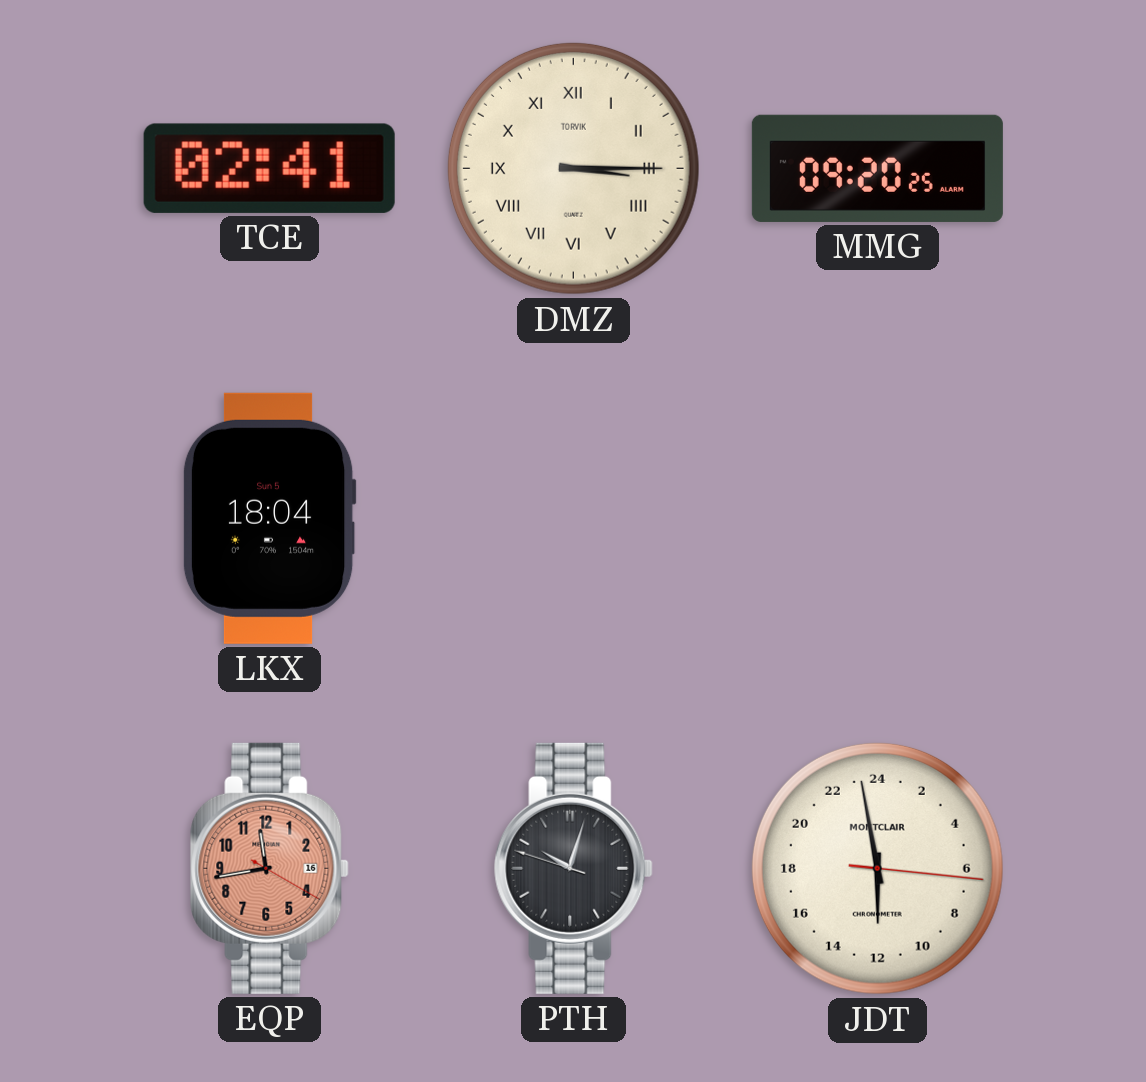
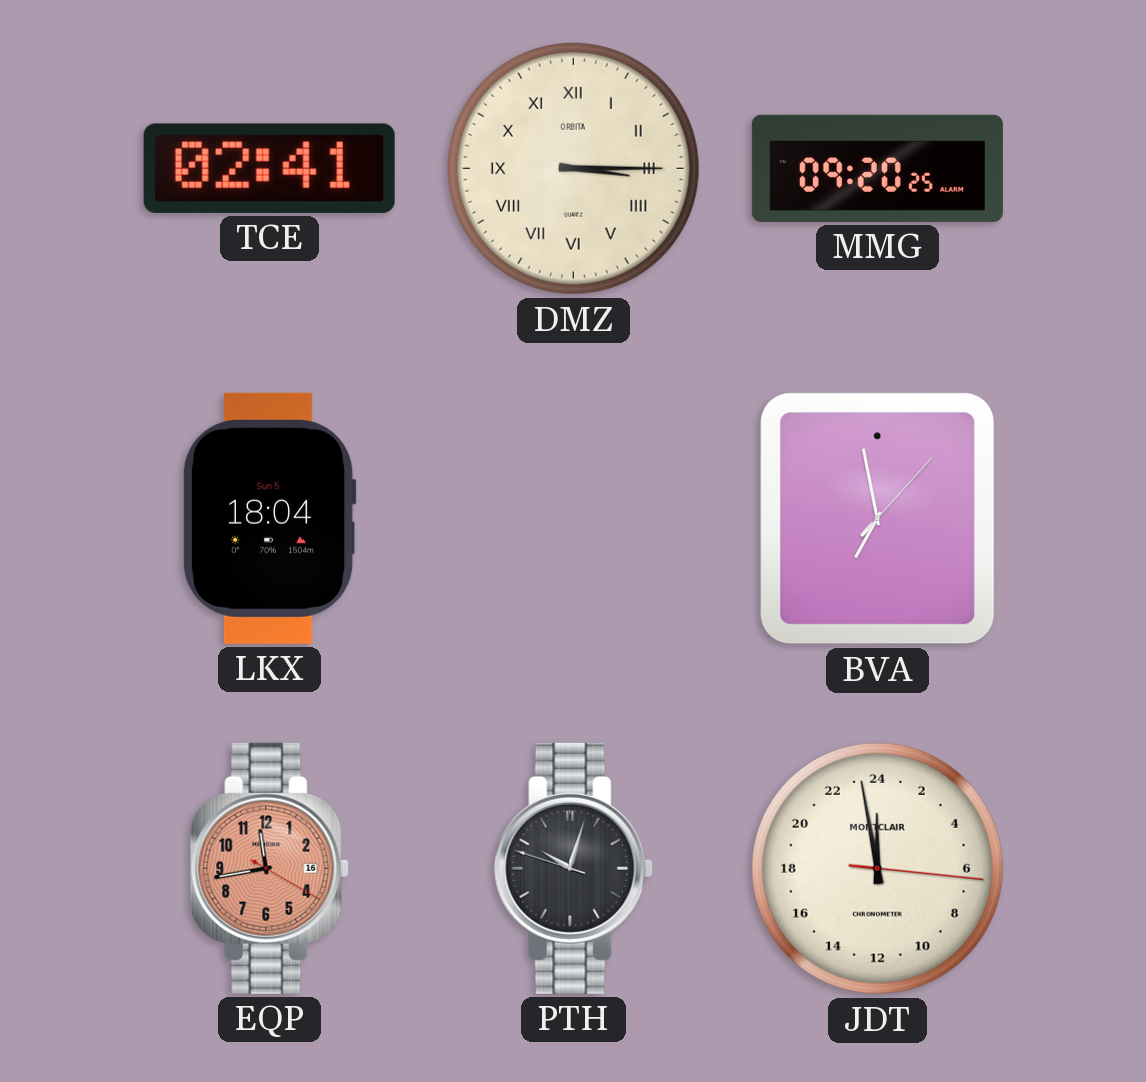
DMZ brand: TORVIK -> ORBITA (573, 168)
BVA: none -> 6:58 (878, 519)
JDT: 11:58 -> 23:58 (877, 868)
